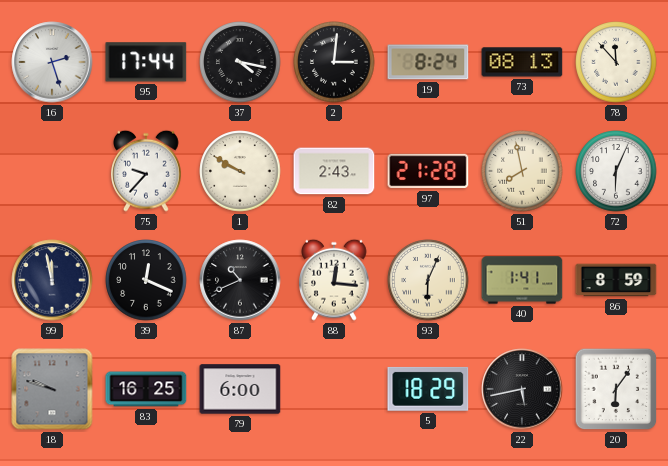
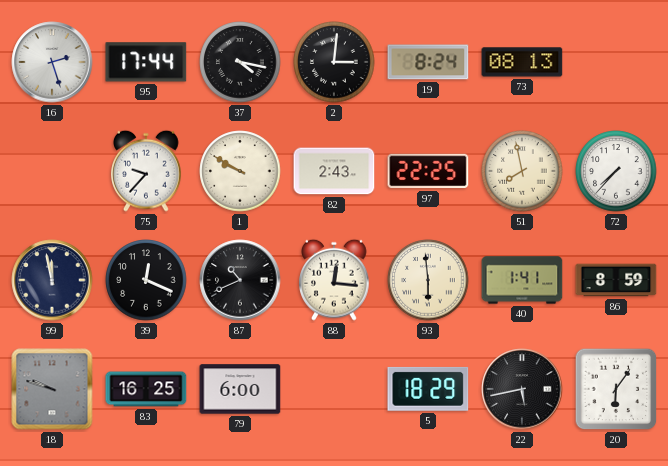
78: 11:53 -> none (616, 62)
97: 21:28 -> 22:25 (428, 171)
72: 6:04 -> 7:37 (616, 171)
93: 6:04 -> 5:59 (428, 280)
